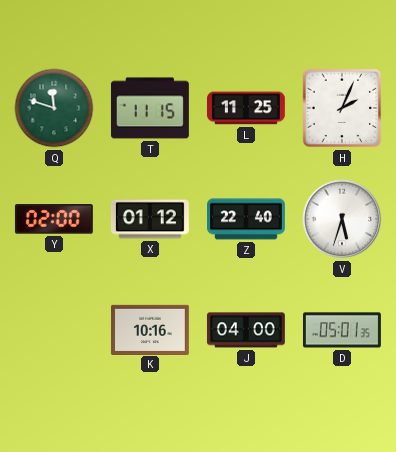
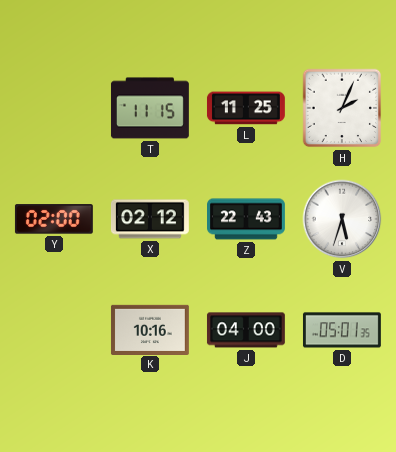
Q: 11:48 -> none (54, 108)
X: 01:12 -> 02:12 (150, 219)
Z: 22:40 -> 22:43 (247, 219)
